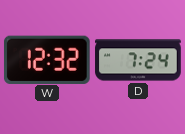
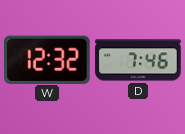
D: 7:24 -> 7:46 (138, 60)
